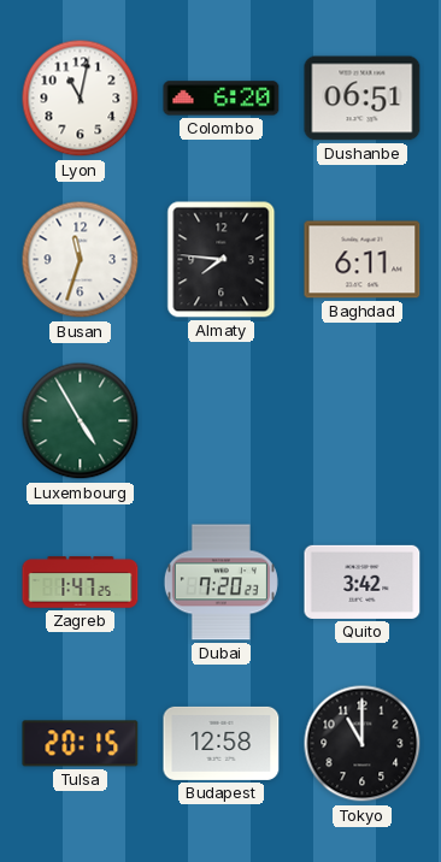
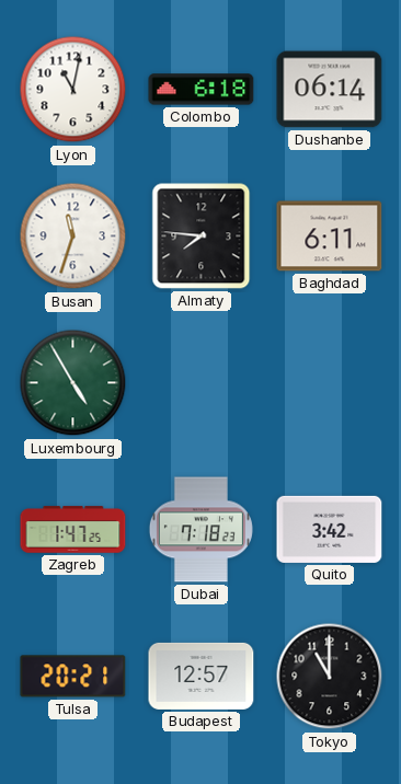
Colombo: 6:20 -> 6:18 (202, 90)
Dushanbe: 06:51 -> 06:14 (330, 90)
Dubai: 7:20 -> 7:18 (200, 530)
Tulsa: 20:15 -> 20:21 (73, 677)
Budapest: 12:58 -> 12:57 (202, 676)
